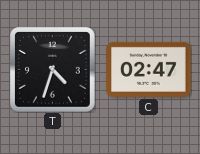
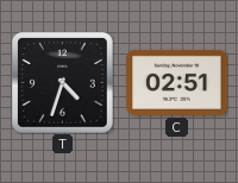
C: 02:47 -> 02:51 (177, 82)
